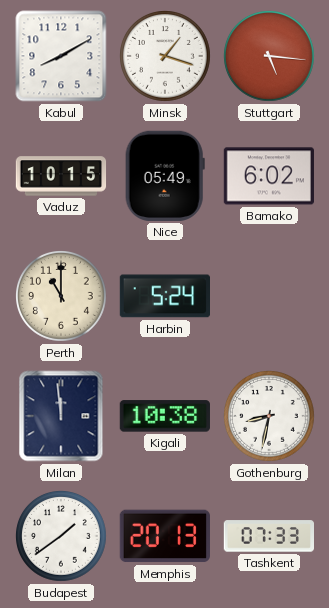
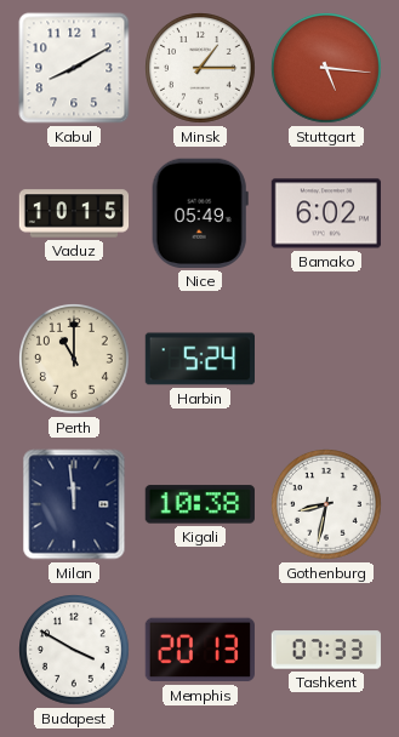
Minsk: 1:18 -> 1:15 (201, 69)
Budapest: 1:39 -> 3:50 (75, 651)
